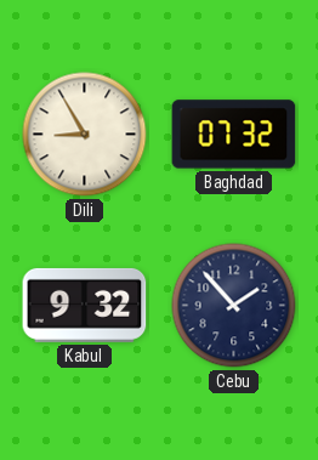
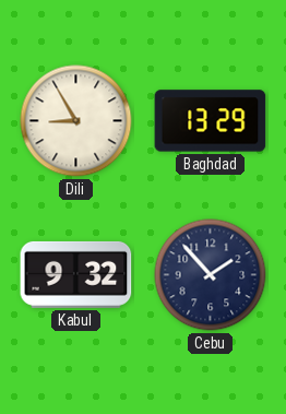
Baghdad: 07:32 -> 13:29 (211, 121)
